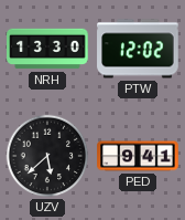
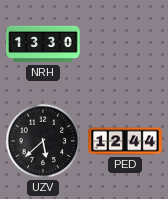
PTW: 12:02 -> none (138, 49)
PED: 9:41 -> 12:44 (125, 141)
